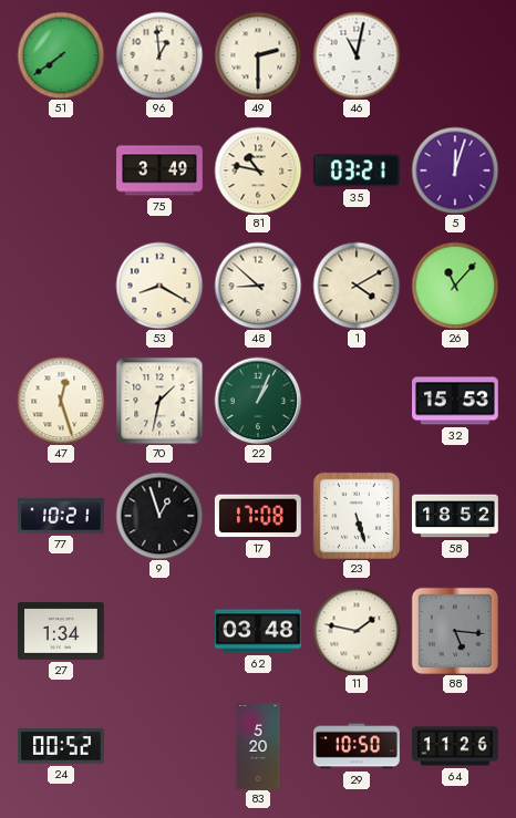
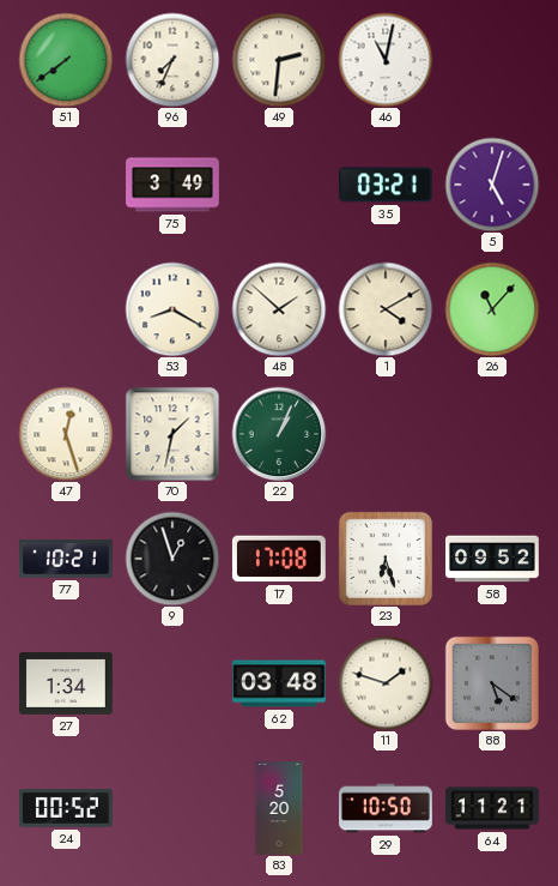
96: 12:59 -> 7:34 (172, 60)
49: 2:30 -> 2:31 (279, 60)
81: 10:47 -> none (258, 170)
5: 12:03 -> 5:03 (492, 185)
48: 8:52 -> 1:52 (279, 309)
32: 15:53 -> none (456, 401)
23: 5:27 -> 6:27 (386, 559)
58: 18:52 -> 09:52 (493, 559)
11: 1:47 -> 1:48 (386, 683)
88: 5:16 -> 5:21 (492, 683)
64: 11:26 -> 11:21 (493, 808)
